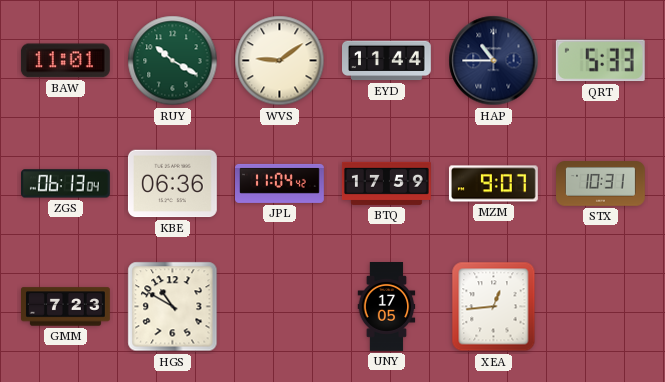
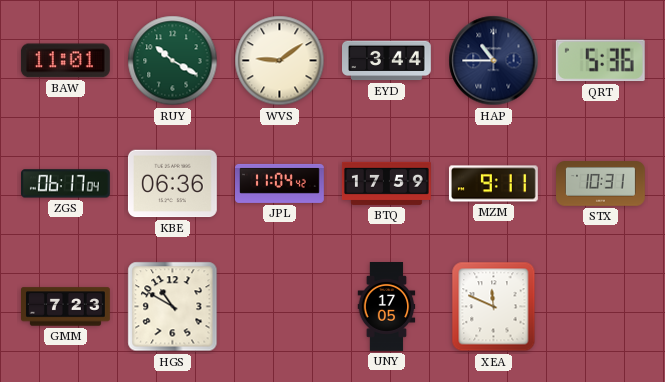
EYD: 11:44 -> 3:44 (387, 61)
QRT: 5:33 -> 5:36 (600, 61)
ZGS: 06:13 -> 06:17 (65, 184)
MZM: 9:07 -> 9:11 (493, 184)
XEA: 12:44 -> 11:49 (494, 307)
